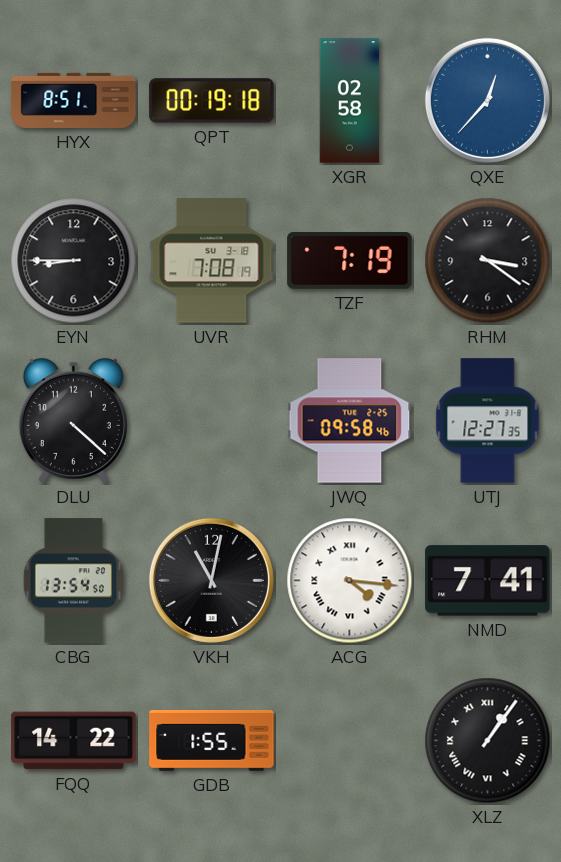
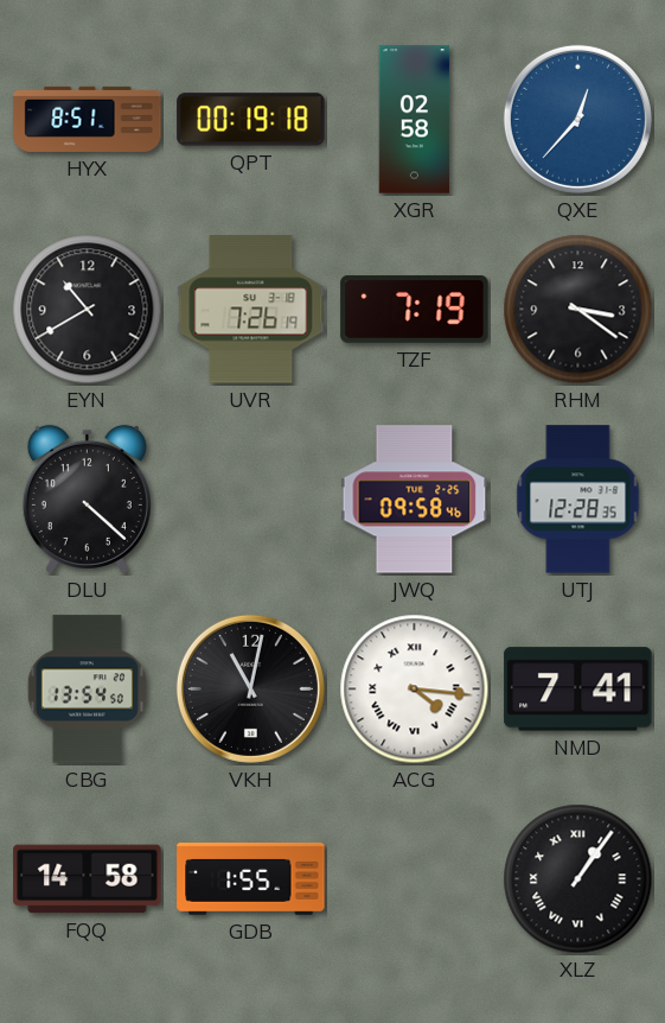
EYN: 8:45 -> 10:40 (88, 310)
UVR: 7:08 -> 7:26 (251, 310)
UTJ: 12:27 -> 12:28 (578, 500)
FQQ: 14:22 -> 14:58 (88, 879)
